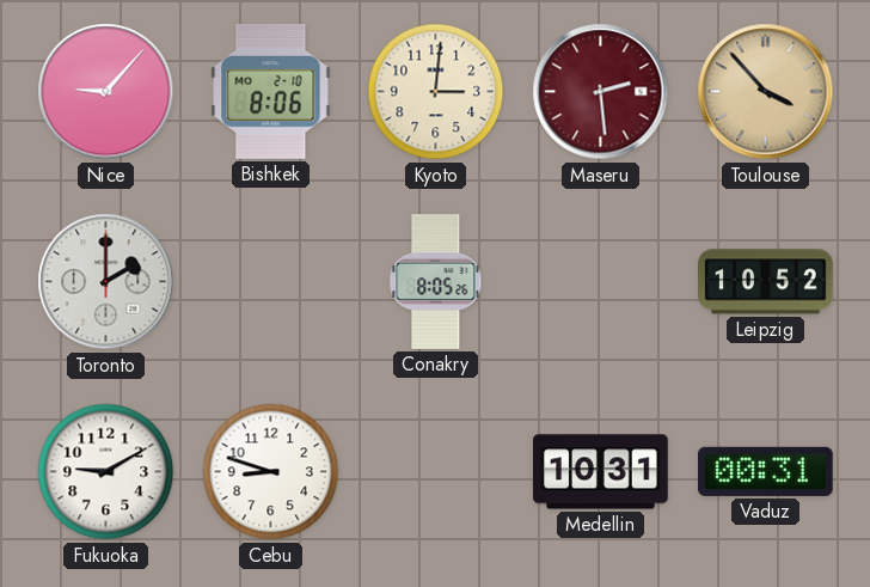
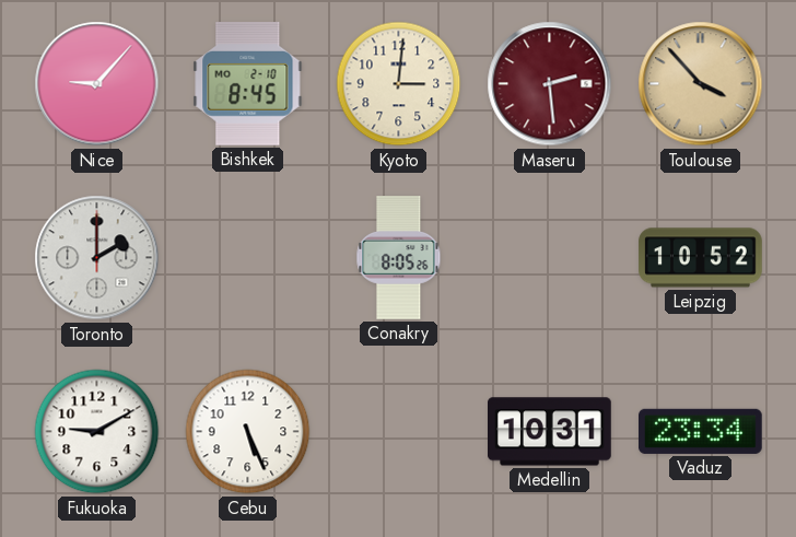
Bishkek: 8:06 -> 8:45 (248, 84)
Cebu: 8:48 -> 5:26 (248, 432)
Vaduz: 00:31 -> 23:34 (701, 431)
